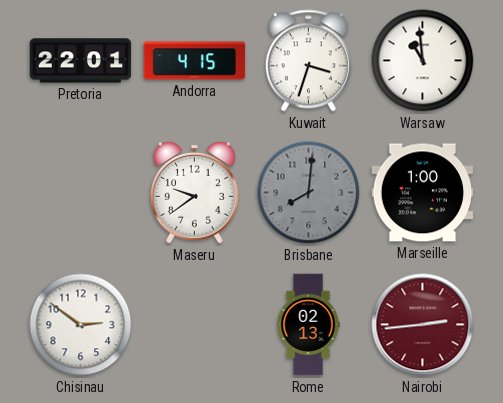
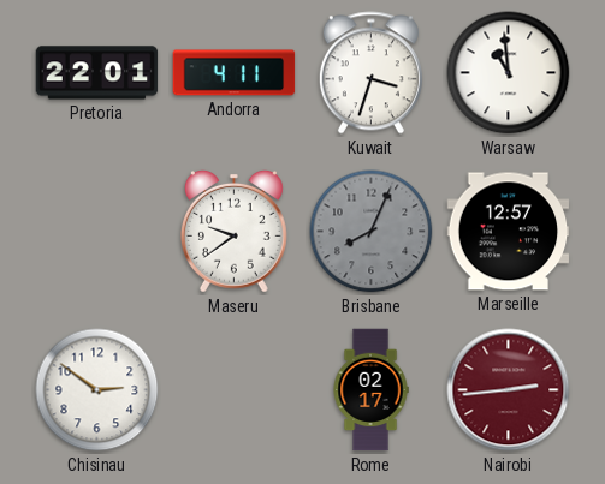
Andorra: 4:15 -> 4:11 (235, 73)
Brisbane: 8:01 -> 8:04 (372, 232)
Marseille: 1:00 -> 12:57 (509, 232)
Rome: 02:13 -> 02:17 (370, 390)
